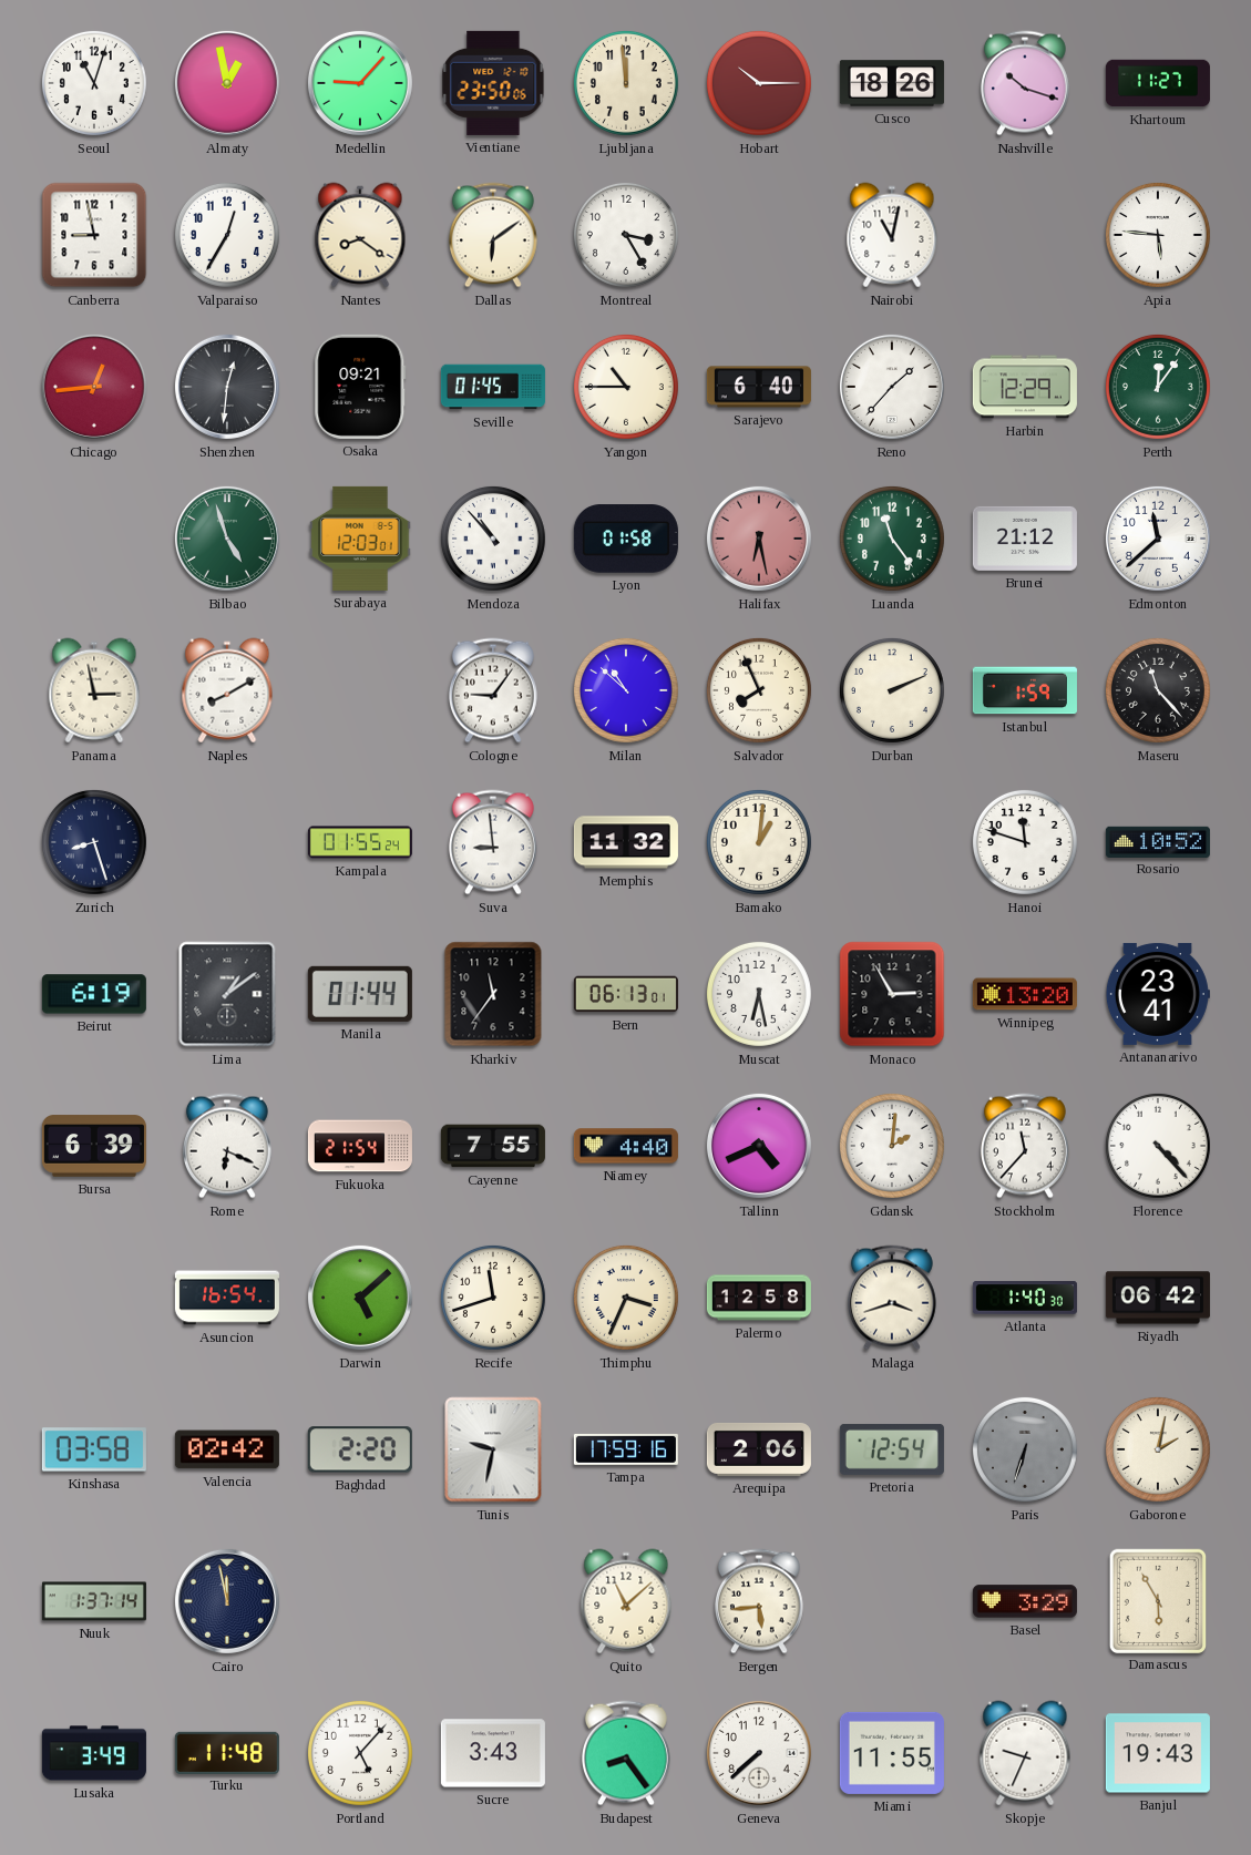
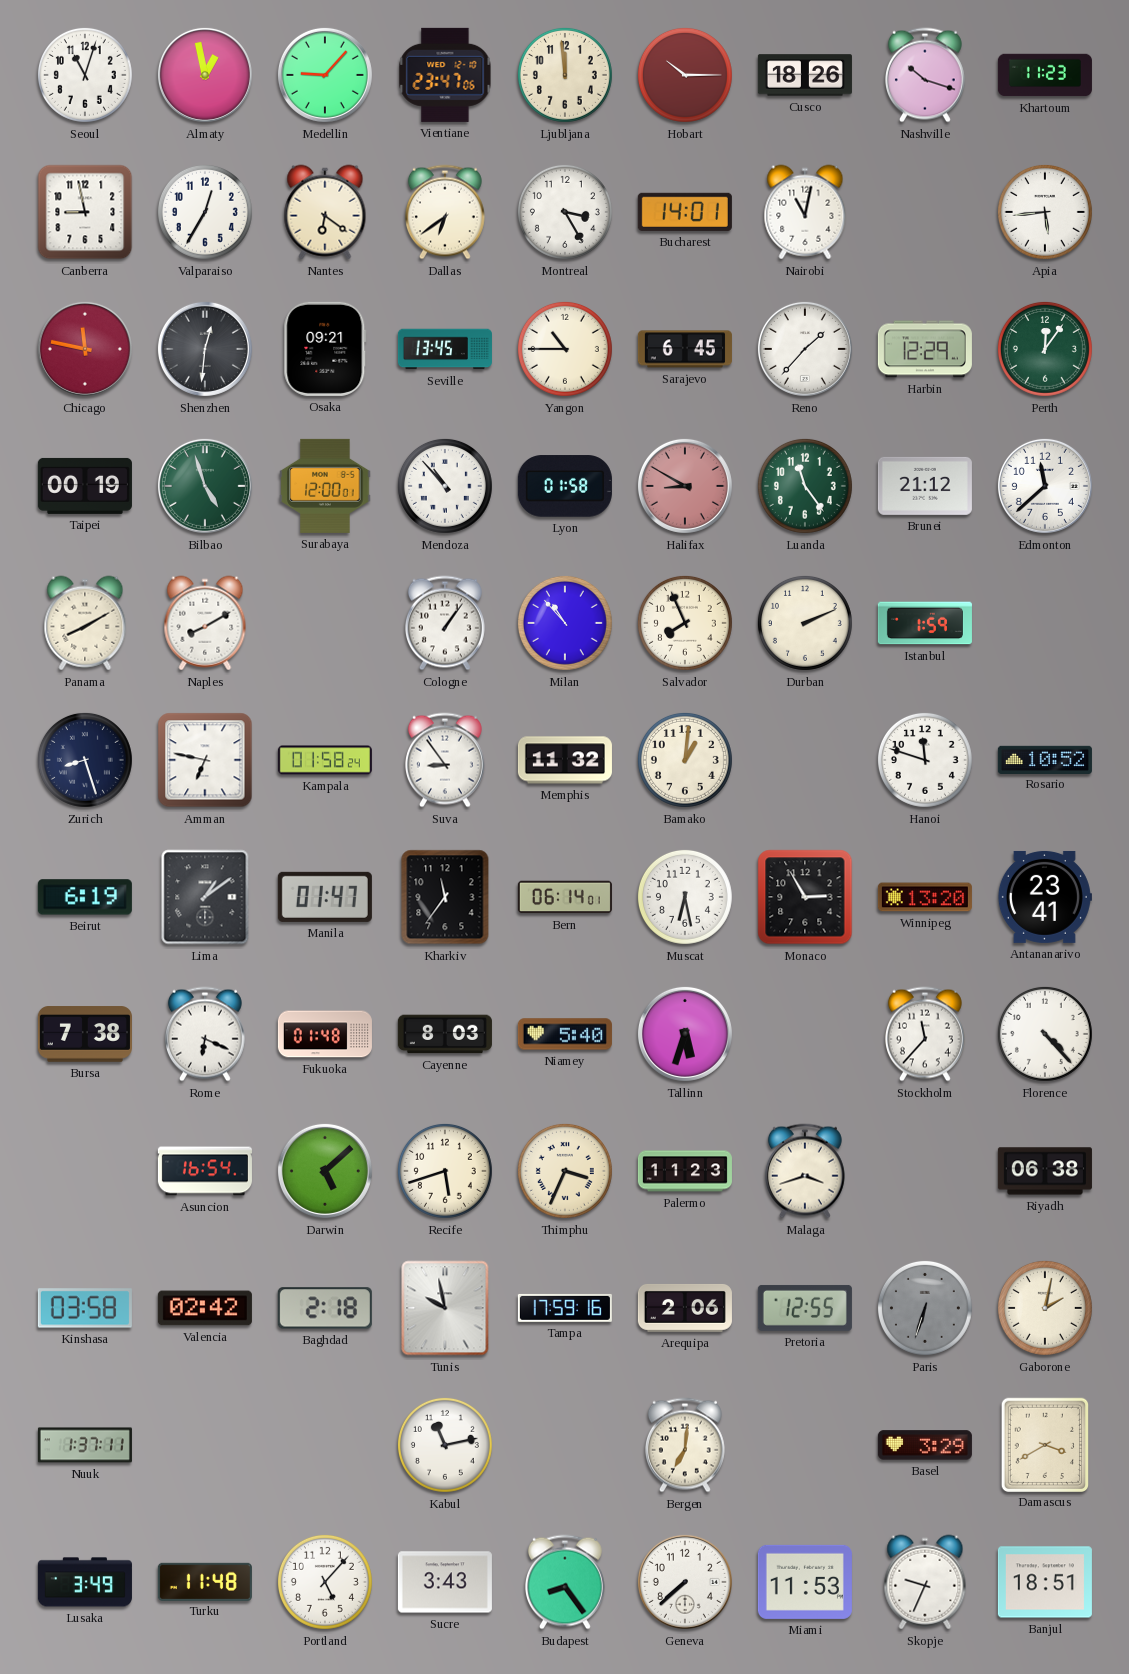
Vientiane: 23:50 -> 23:47 (445, 75)
Khartoum: 11:27 -> 11:23 (1045, 75)
Nantes: 8:21 -> 6:21 (325, 212)
Dallas: 6:09 -> 6:39 (445, 212)
Bucharest: none -> 14:01 (685, 212)
Apia: 5:46 -> 5:44 (1045, 212)
Chicago: 12:44 -> 11:47 (85, 349)
Seville: 01:45 -> 13:45 (445, 349)
Sarajevo: 6:40 -> 6:45 (685, 349)
Taipei: none -> 00:19 (85, 486)
Surabaya: 12:03 -> 12:00 (325, 486)
Halifax: 6:28 -> 8:50 (685, 486)
Panama: 2:58 -> 8:10 (85, 623)
Cologne: 9:06 -> 1:06 (445, 623)
Milan: 10:52 -> 10:53 (565, 623)
Maseru: 11:23 -> none (1158, 690)
Amman: none -> 6:47 (205, 760)
Kampala: 01:55 -> 01:58 (325, 760)
Suva: 8:59 -> 8:54 (445, 760)
Manila: 01:44 -> 01:47 (325, 897)
Bern: 06:13 -> 06:14 (565, 897)
Bursa: 6:39 -> 7:38 (85, 1034)
Fukuoka: 21:54 -> 01:48 (325, 1034)
Cayenne: 7:55 -> 8:03 (445, 1034)
Niamey: 4:40 -> 5:40 (565, 1034)
Tallinn: 4:41 -> 5:33 (685, 1034)
Gdansk: 2:01 -> none (892, 1146)
Recife: 11:42 -> 5:42 (445, 1171)
Palermo: 12:58 -> 11:23 (685, 1171)
Atlanta: 1:40 -> none (1025, 1298)
Riyadh: 06:42 -> 06:38 (1045, 1171)
Baghdad: 2:20 -> 2:18 (325, 1308)
Tunis: 9:32 -> 9:58 (445, 1308)
Pretoria: 12:54 -> 12:55 (805, 1308)
Nuuk: 1:37:14 -> 1:37:11 (85, 1445)
Cairo: 11:58 -> none (227, 1601)
Kabul: none -> 11:13 (445, 1445)
Quito: 11:08 -> none (626, 1601)
Bergen: 5:44 -> 7:01 (685, 1445)
Damascus: 5:55 -> 3:40 (1044, 1444)
Miami: 11:55 -> 11:53 (805, 1582)
Banjul: 19:43 -> 18:51 (1045, 1582)
